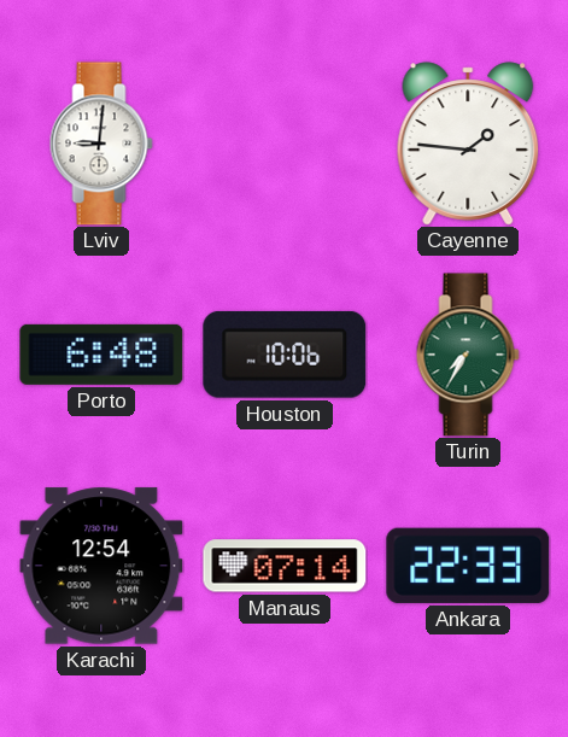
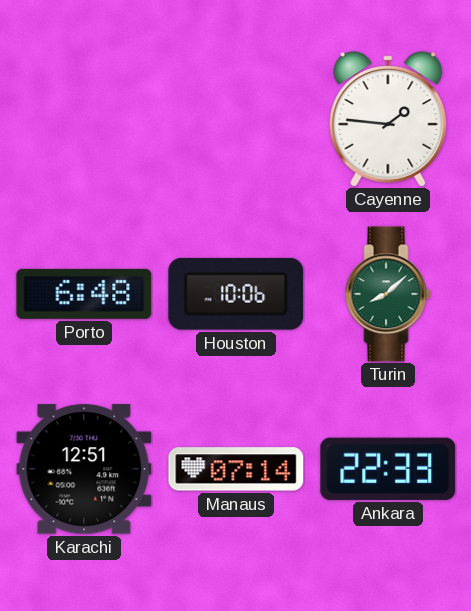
Lviv: 9:01 -> none (101, 144)
Turin: 7:35 -> 8:08 (388, 294)
Karachi: 12:54 -> 12:51 (84, 469)
